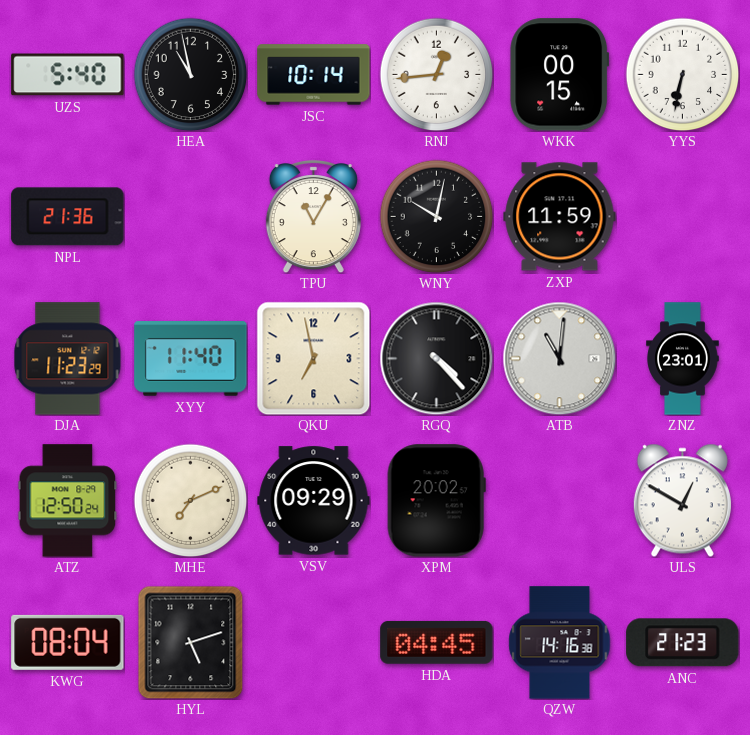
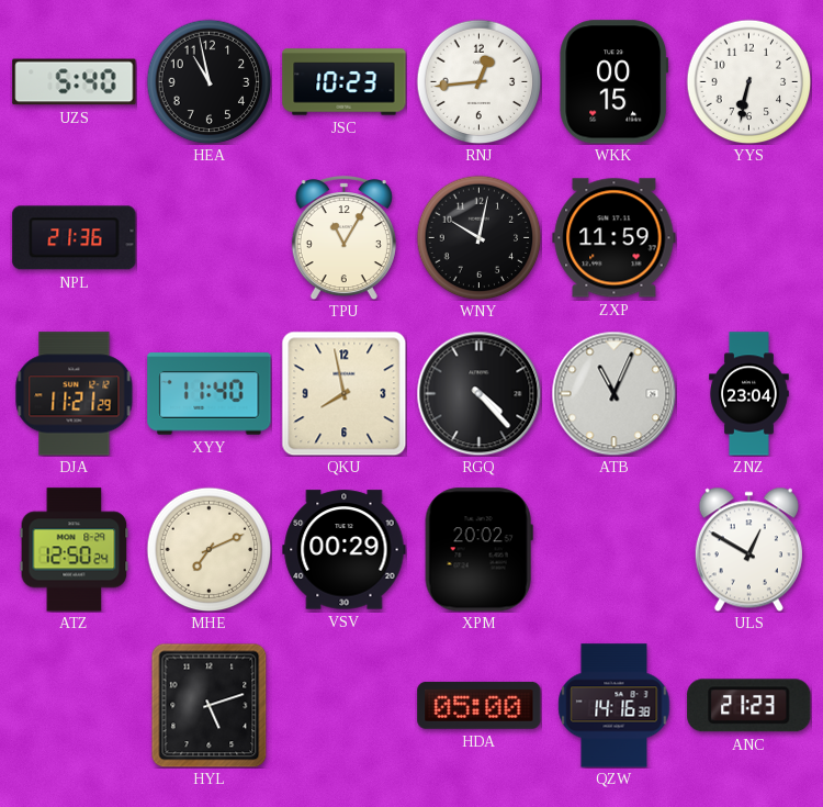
JSC: 10:14 -> 10:23 (345, 82)
DJA: 11:23 -> 11:21 (75, 394)
QKU: 6:58 -> 7:58 (343, 393)
ATB: 11:01 -> 11:04 (613, 393)
ZNZ: 23:01 -> 23:04 (749, 394)
VSV: 09:29 -> 00:29 (345, 550)
KWG: 08:04 -> none (68, 642)
HDA: 04:45 -> 05:00 (480, 705)
